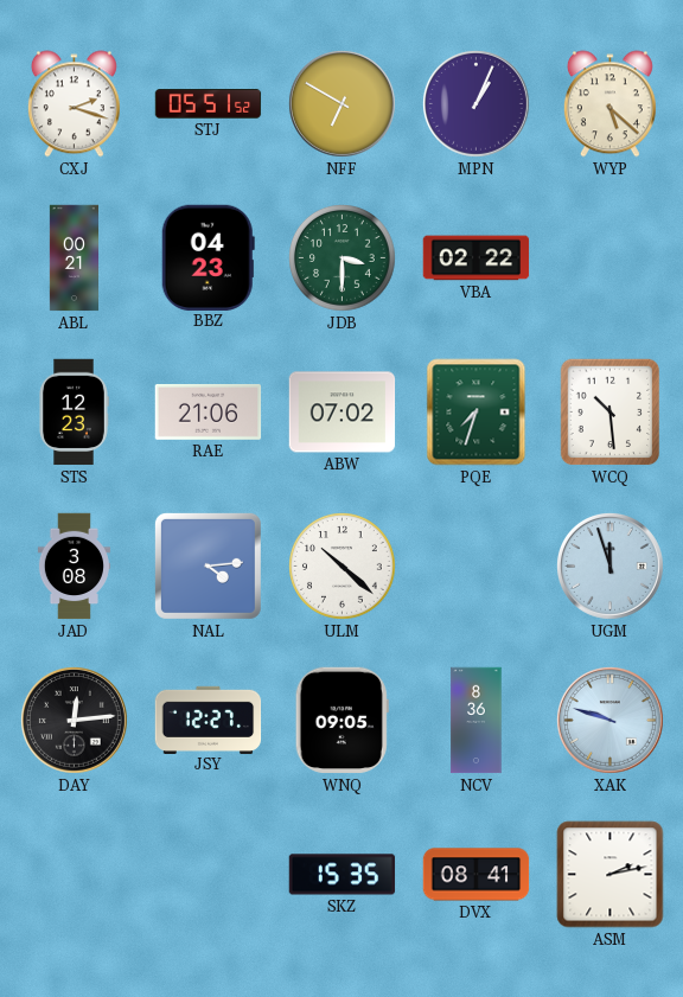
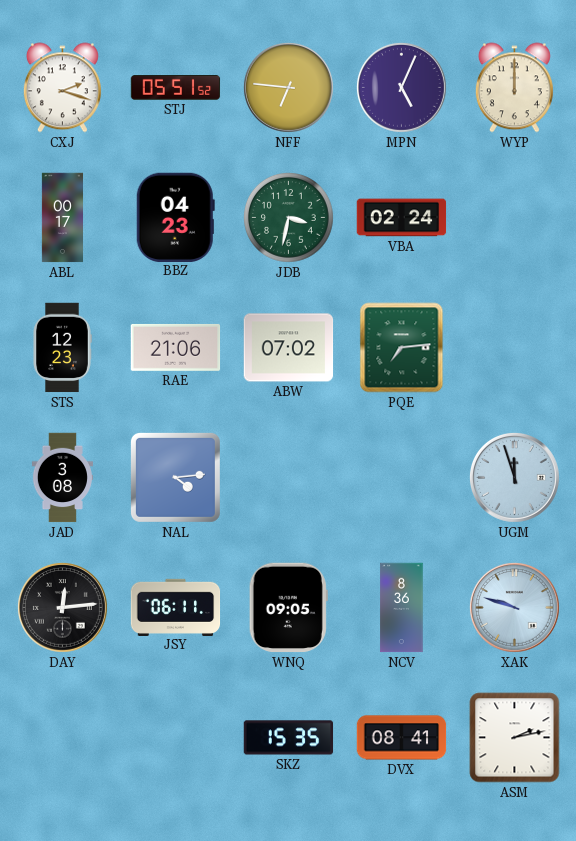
NFF: 6:50 -> 6:46 (289, 88)
MPN: 1:04 -> 5:04 (402, 88)
WYP: 5:22 -> 12:00 (514, 88)
ABL: 00:21 -> 00:17 (62, 218)
JDB: 3:30 -> 3:32 (289, 218)
VBA: 02:22 -> 02:24 (402, 218)
PQE: 7:33 -> 7:14 (402, 348)
WCQ: 10:29 -> none (611, 413)
ULM: 10:22 -> none (343, 567)
JSY: 12:27 -> 06:11 (176, 607)
